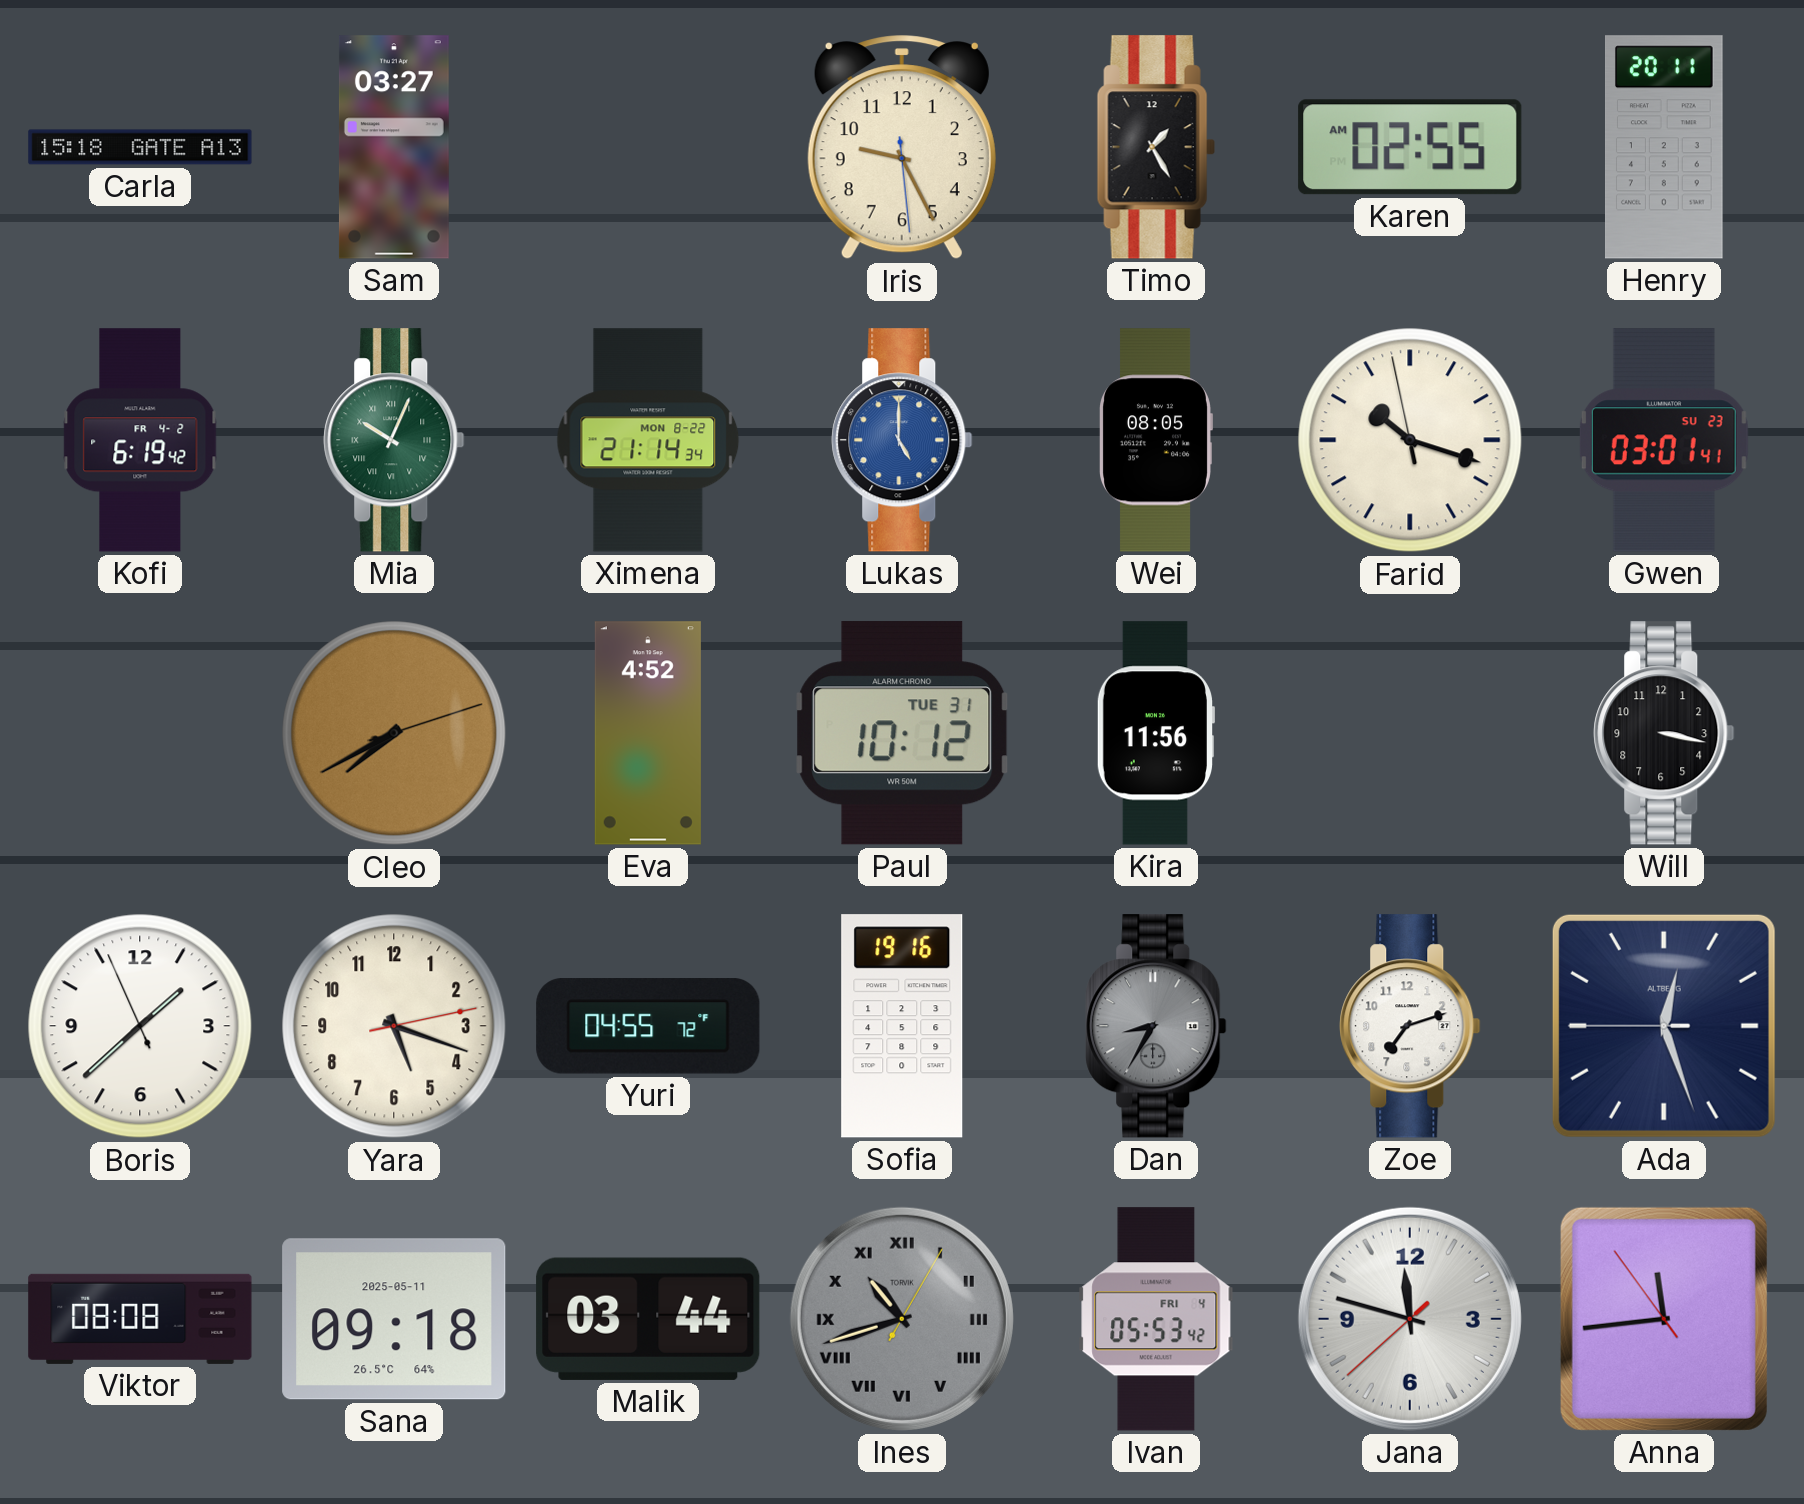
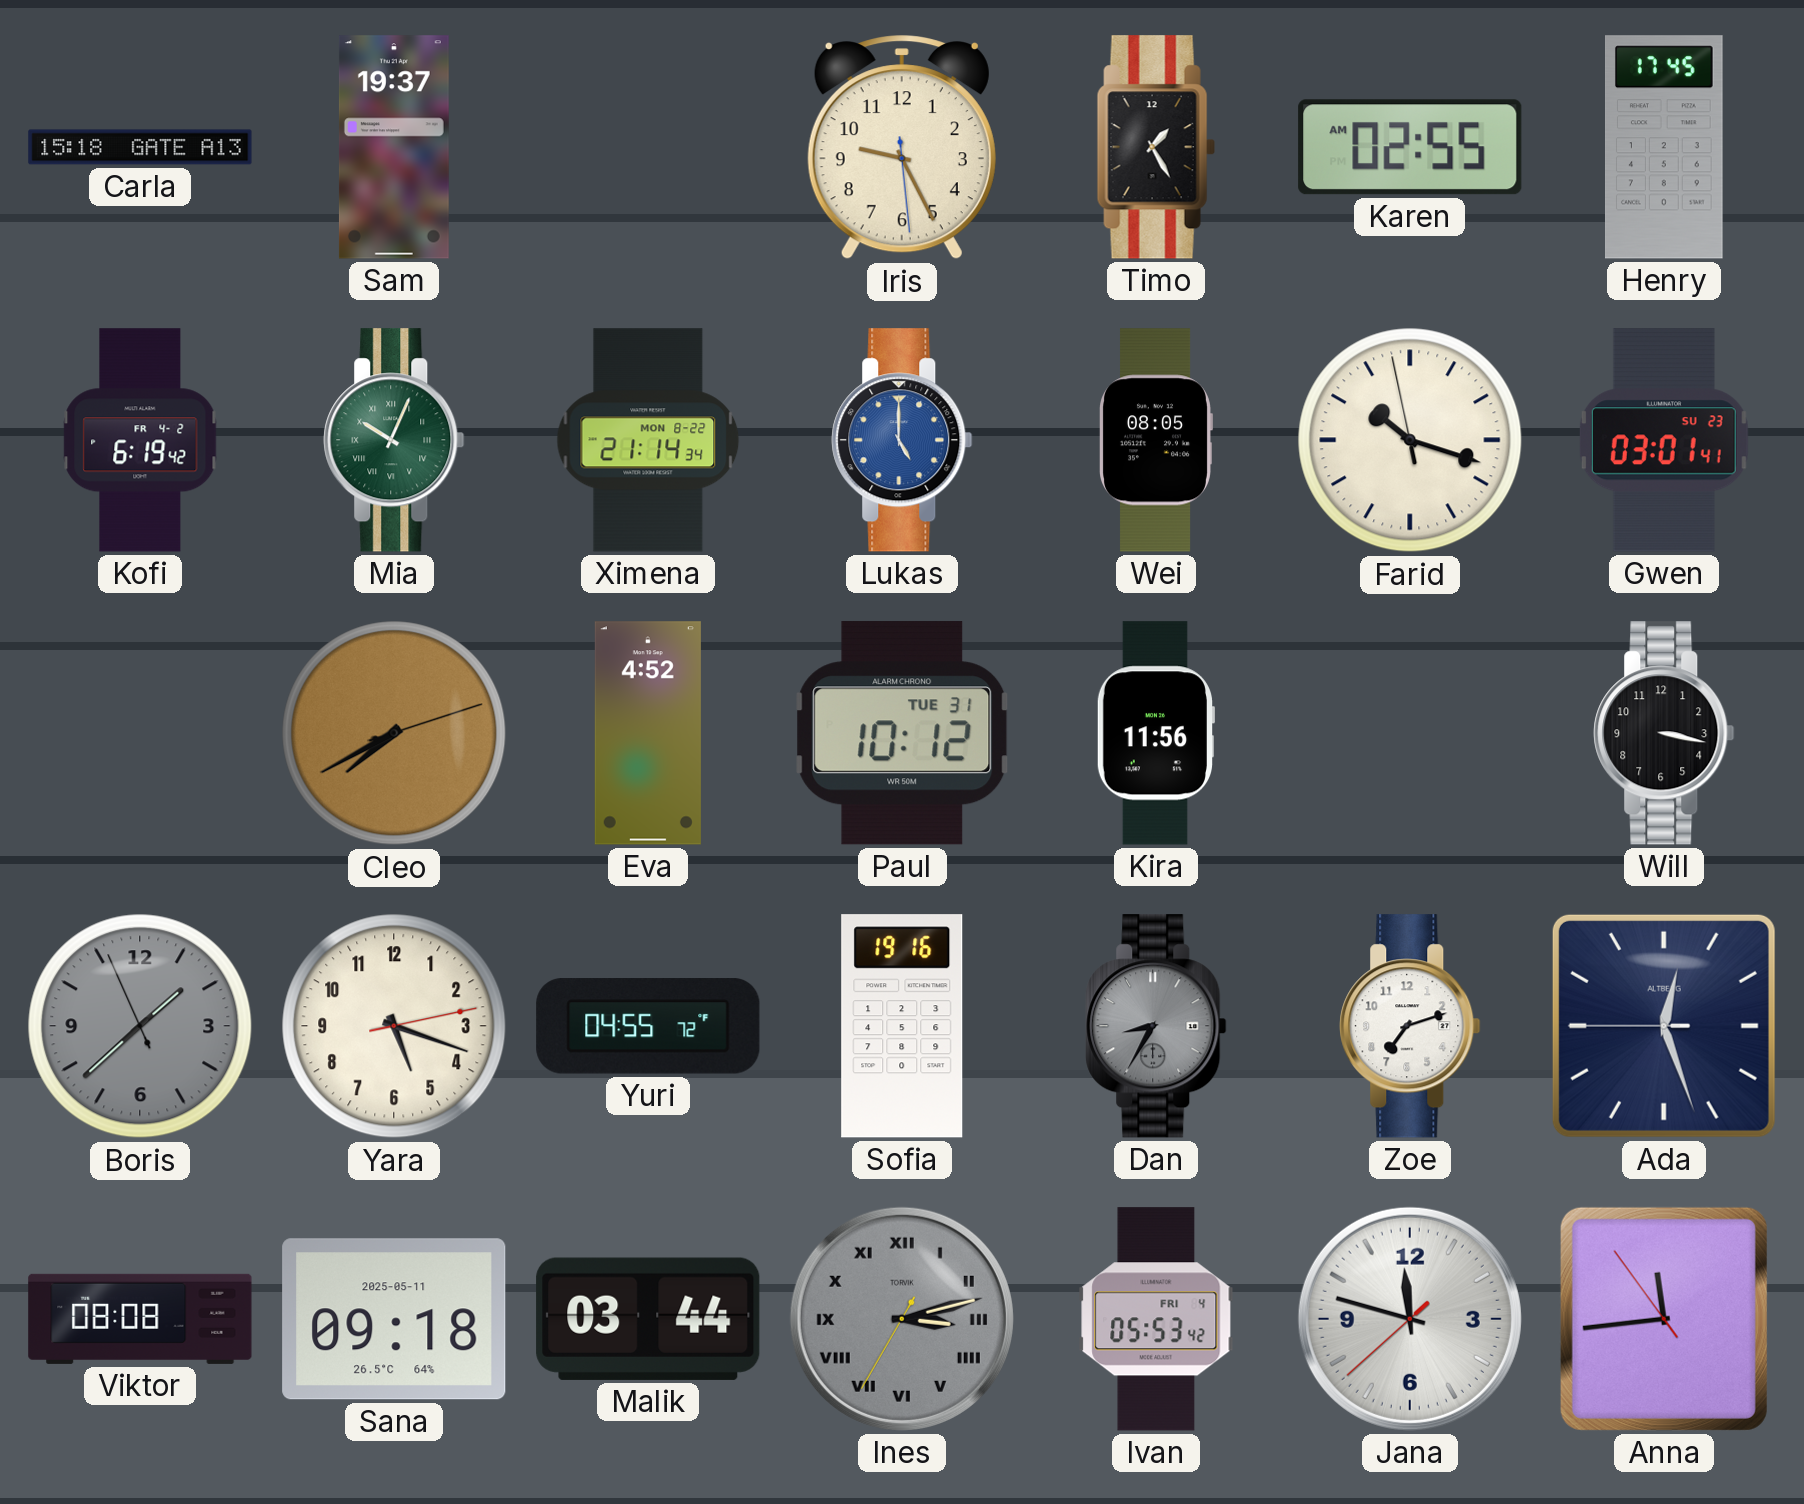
Sam: 03:27 -> 19:37 (394, 147)
Henry: 20:11 -> 17:45 (1665, 147)
Boris dial: white -> grey (140, 1026)
Ines: 10:42 -> 3:12 (902, 1319)
